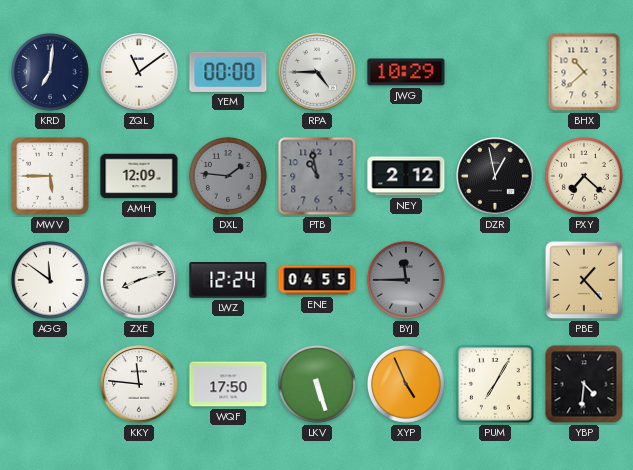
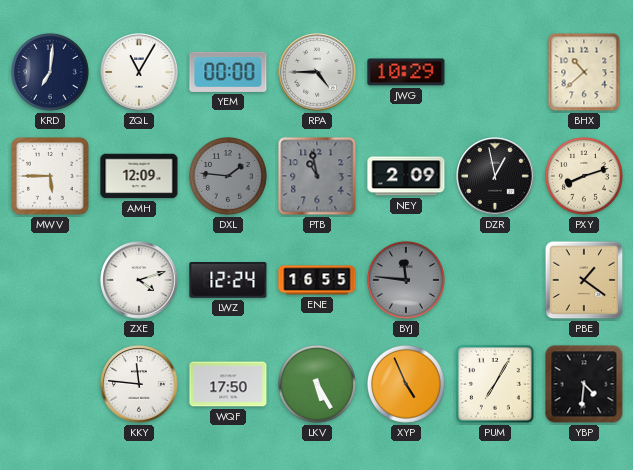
ZQL: 11:09 -> 11:05 (139, 72)
NEY: 2:12 -> 2:09 (406, 176)
PXY: 7:22 -> 8:12 (584, 176)
AGG: 11:51 -> none (50, 280)
ZXE: 8:12 -> 4:12 (139, 280)
ENE: 04:55 -> 16:55 (317, 280)
BYJ: 11:45 -> 11:46 (406, 280)
PBE: 1:23 -> 1:21 (584, 280)
LKV: 5:27 -> 5:25 (317, 384)
